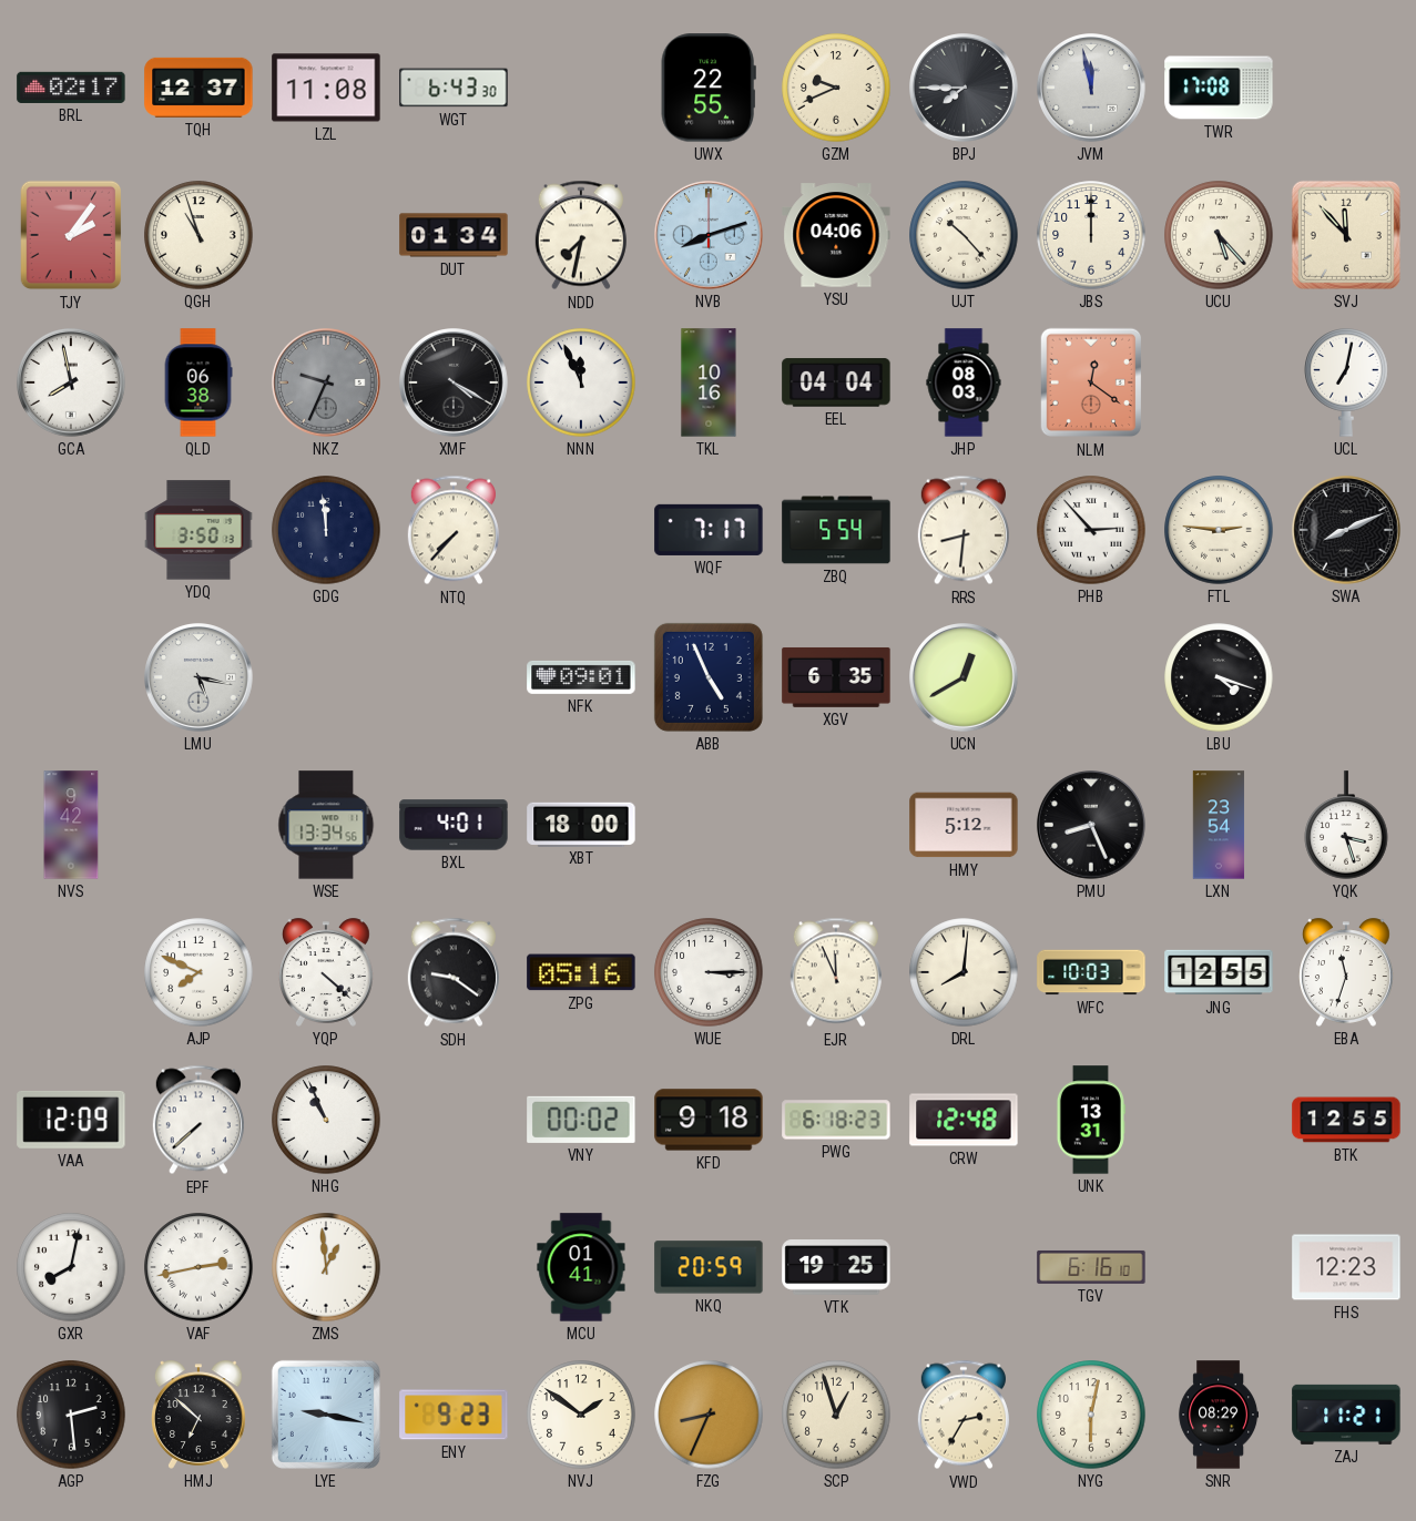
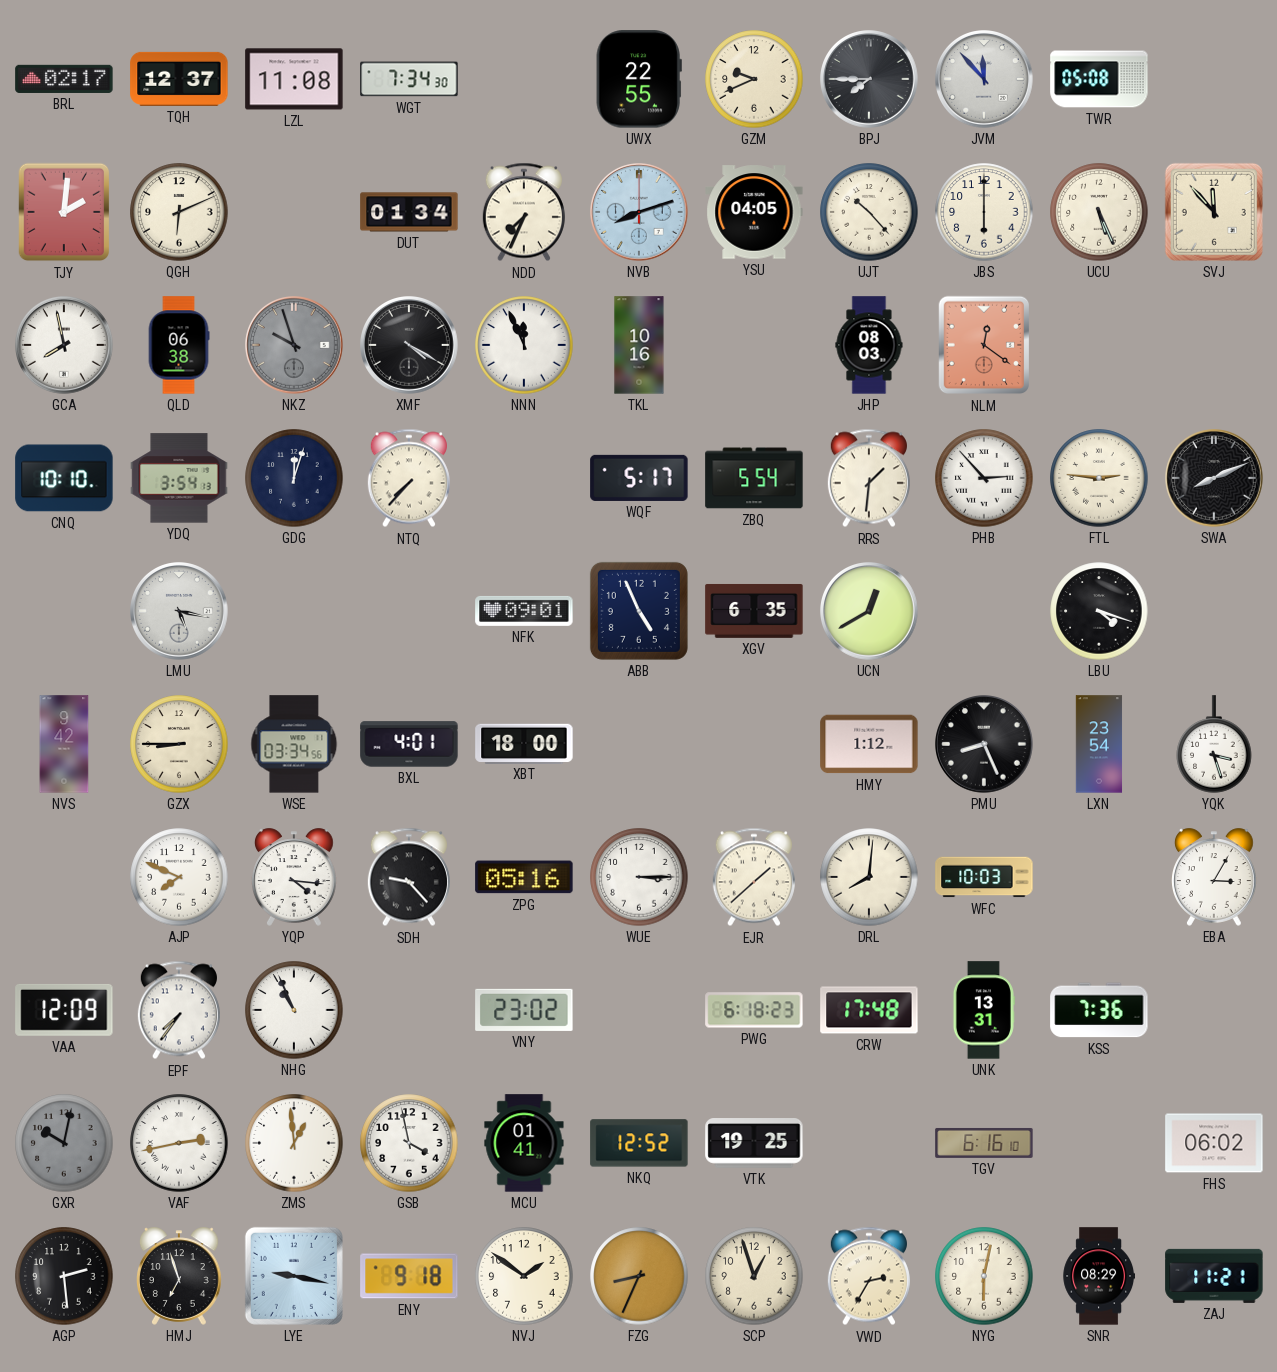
WGT: 6:43 -> 7:34 (409, 79)
JVM: 11:58 -> 11:53 (985, 80)
TWR: 17:08 -> 05:08 (1099, 79)
TJY: 2:06 -> 2:01 (63, 212)
QGH: 10:57 -> 6:11 (179, 212)
NDD: 7:32 -> 7:34 (524, 212)
YSU: 04:06 -> 04:05 (754, 212)
JBS: 12:00 -> 6:00 (984, 212)
UCU: 5:23 -> 5:26 (1099, 212)
NKZ: 9:34 -> 9:57 (295, 346)
EEL: 04:04 -> none (836, 382)
UCL: 7:02 -> none (1346, 382)
CNQ: none -> 10:10 (64, 478)
YDQ: 3:50 -> 3:54 (179, 478)
GDG: 11:59 -> 12:03 (294, 478)
WQF: 7:17 -> 5:17 (639, 478)
RRS: 8:31 -> 1:31 (869, 478)
GZX: none -> 8:45 (179, 744)
WSE: 13:34 -> 03:34 (294, 744)
HMY: 5:12 -> 1:12 (869, 744)
YQP: 4:22 -> 4:16 (295, 877)
SDH: 9:21 -> 9:23 (409, 877)
EJR: 11:56 -> 1:38 (754, 877)
JNG: 12:55 -> none (1219, 972)
EBA: 11:33 -> 3:05 (1215, 877)
EPF: 7:38 -> 7:36 (179, 1010)
VNY: 00:02 -> 23:02 (524, 1010)
KFD: 9:18 -> none (709, 1120)
CRW: 12:48 -> 17:48 (869, 1010)
KSS: none -> 7:36 (1099, 1010)
BTK: 12:55 -> none (1346, 1120)
GXR: 8:02 -> 10:02 (64, 1143)
GXR dial: white -> grey (64, 1143)
GSB: none -> 3:58 (409, 1143)
NKQ: 20:59 -> 12:52 (639, 1143)
FHS: 12:23 -> 06:02 (1214, 1143)
HMJ: 6:52 -> 6:57 (180, 1276)
ENY: 9:23 -> 9:18 (409, 1276)
